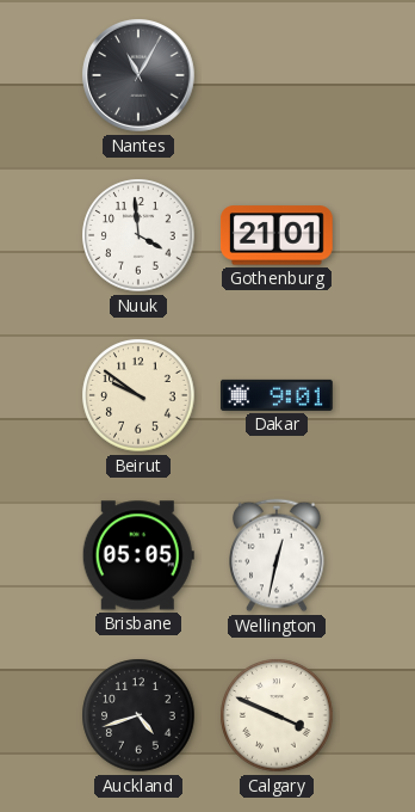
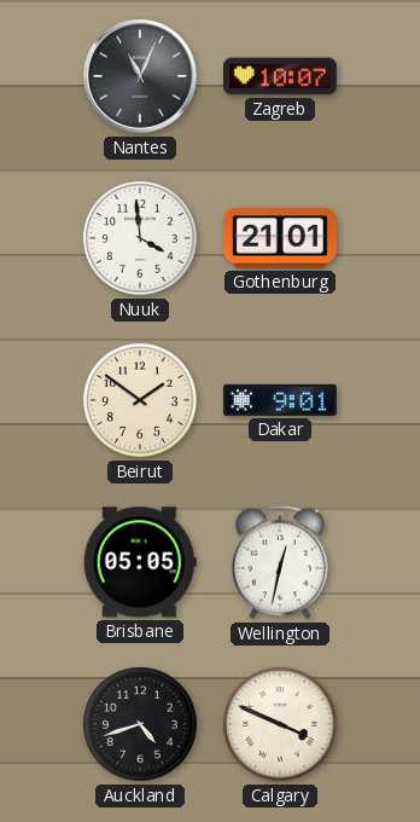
Nantes: 11:05 -> 11:04 (141, 77)
Zagreb: none -> 10:07 (281, 76)
Beirut: 9:51 -> 1:51 (140, 400)
